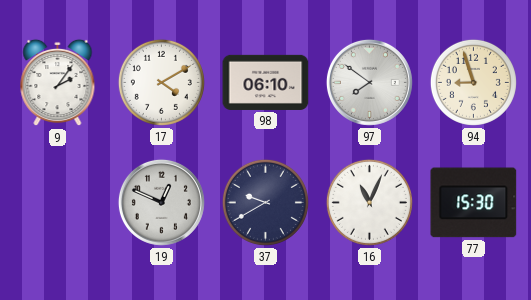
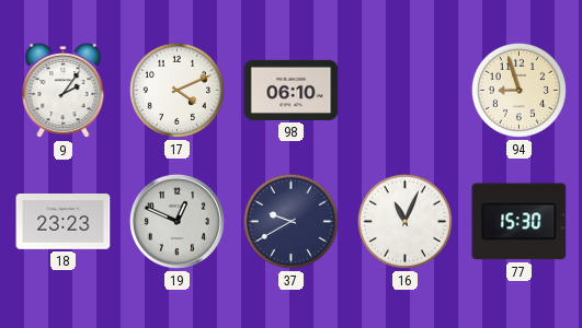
17: 4:10 -> 4:11 (176, 90)
97: 7:51 -> none (369, 82)
18: none -> 23:23 (64, 222)
